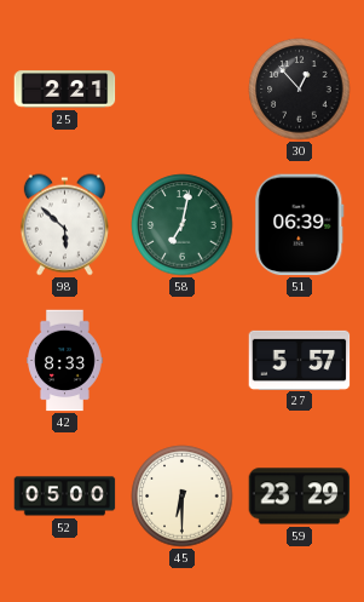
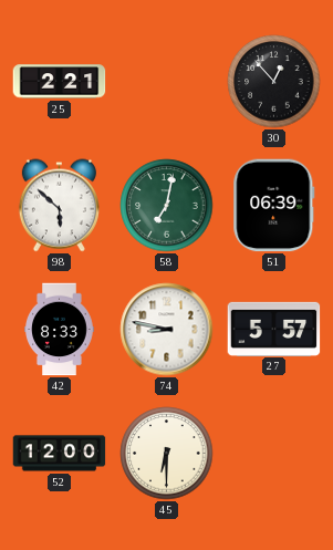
74: none -> 8:47 (167, 330)
52: 05:00 -> 12:00 (60, 454)
59: 23:29 -> none (300, 497)
